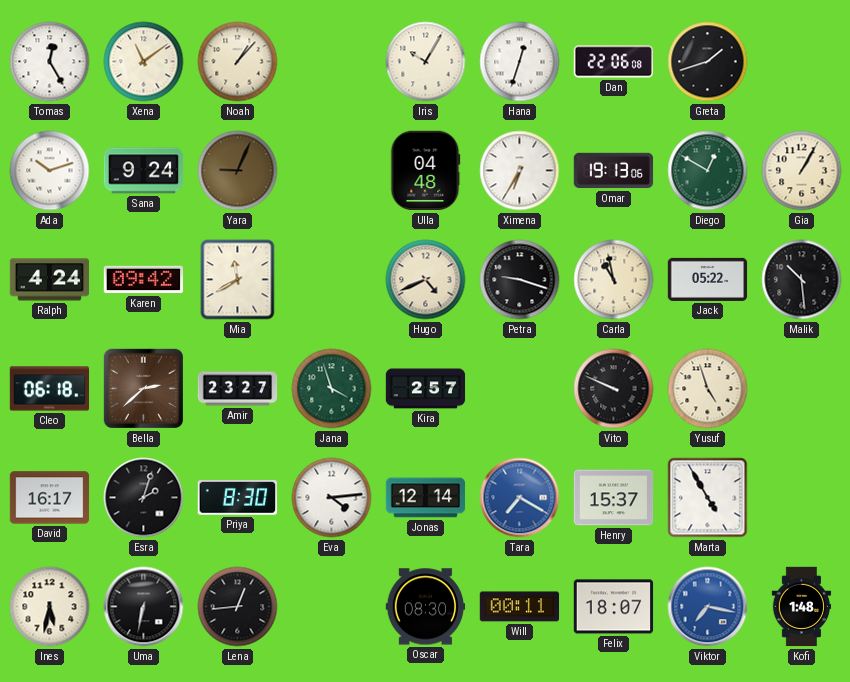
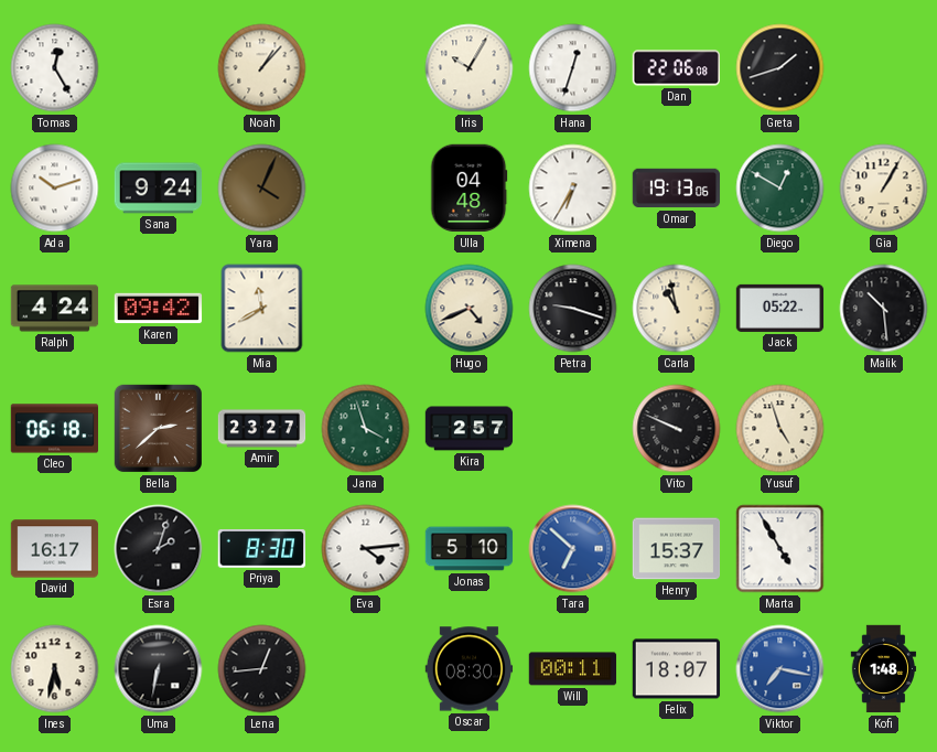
Xena: 11:09 -> none (144, 62)
Yara: 9:04 -> 4:04 (262, 189)
Jonas: 12:14 -> 5:10 (470, 549)
Tara: 7:20 -> 6:52 (573, 549)
